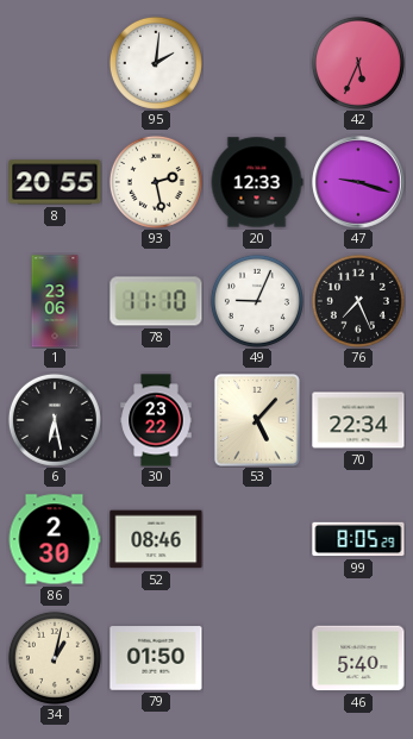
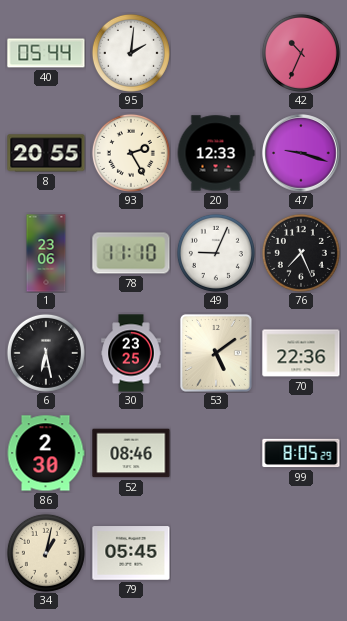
40: none -> 05:44 (46, 53)
42: 5:34 -> 10:34 (301, 53)
93: 2:28 -> 2:25 (131, 153)
30: 23:22 -> 23:25 (131, 353)
53: 5:07 -> 5:09 (216, 353)
70: 22:34 -> 22:36 (301, 353)
79: 01:50 -> 05:45 (131, 553)
46: 5:40 -> none (358, 658)
